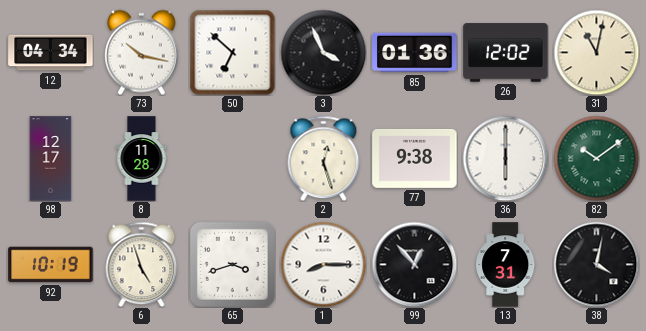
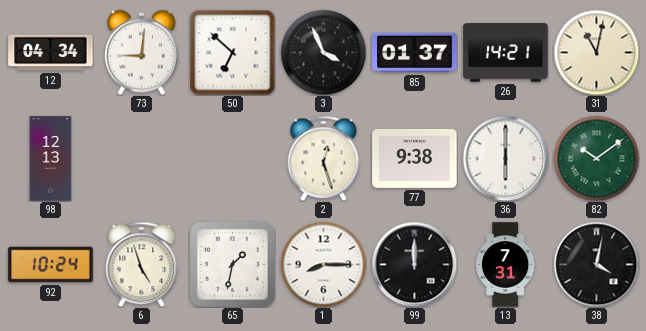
73: 10:17 -> 9:01 (142, 52)
85: 01:36 -> 01:37 (415, 53)
26: 12:02 -> 14:21 (506, 53)
98: 12:17 -> 12:13 (51, 159)
8: 11:28 -> none (142, 159)
92: 10:19 -> 10:24 (51, 265)
65: 3:42 -> 1:32 (232, 264)
99: 12:53 -> 12:00 (414, 264)
